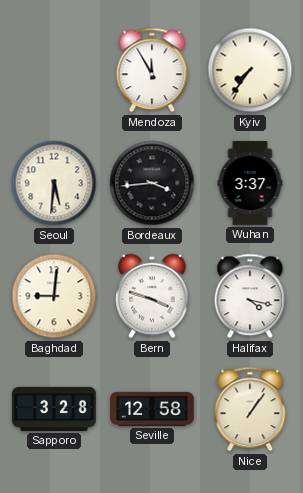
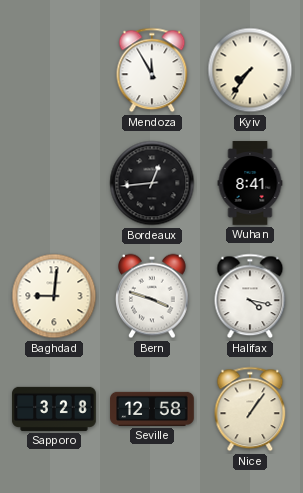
Seoul: 5:31 -> none (54, 183)
Bordeaux: 3:44 -> 12:44 (152, 183)
Wuhan: 3:37 -> 8:41 (250, 183)
